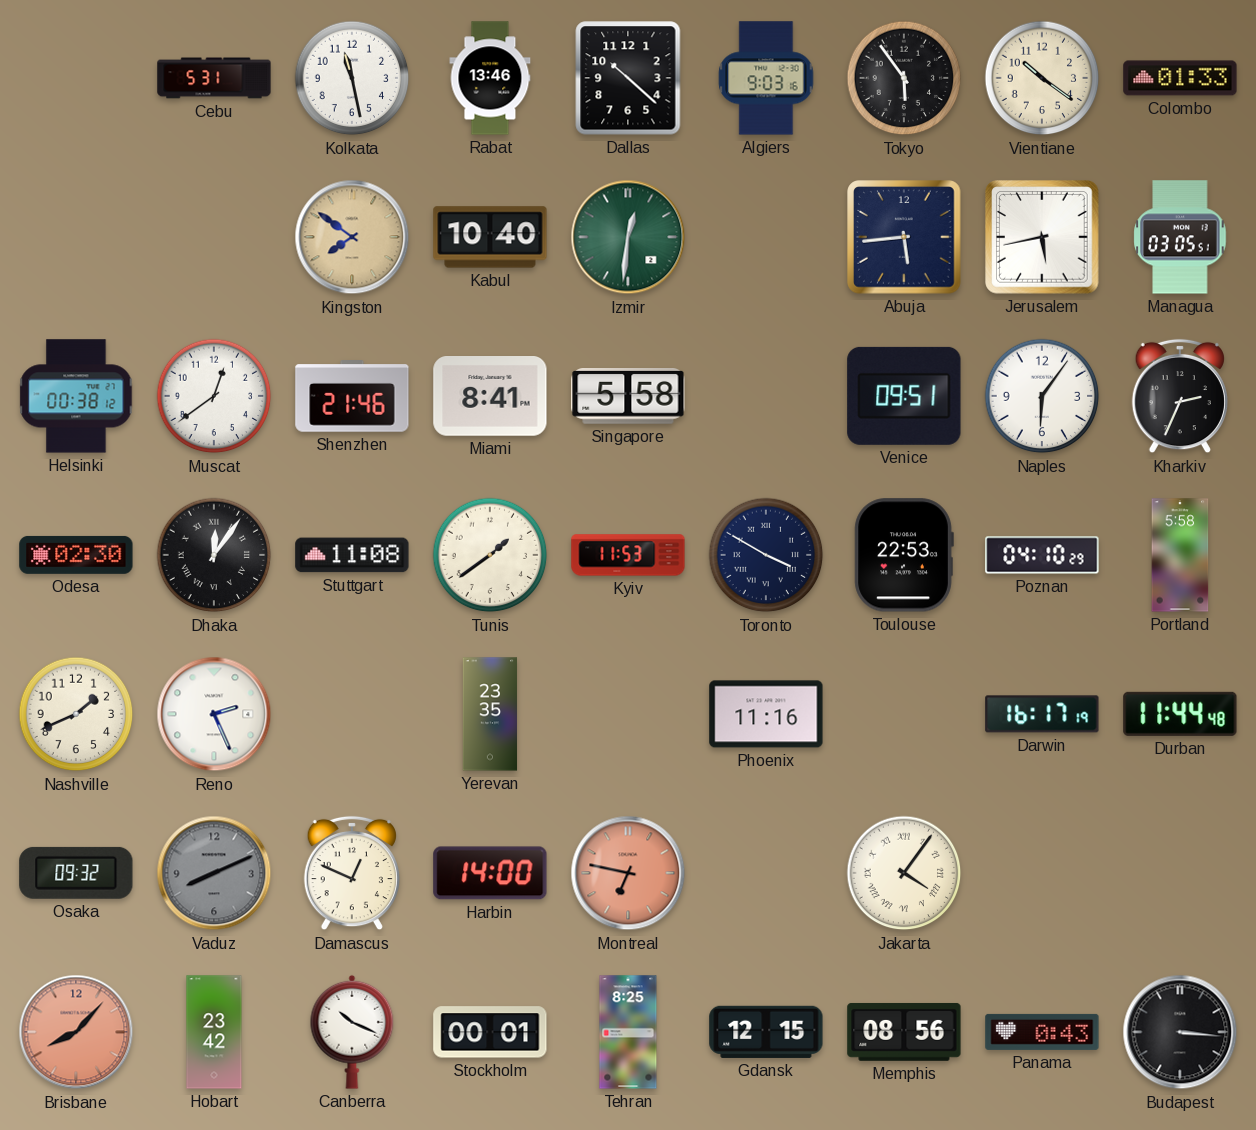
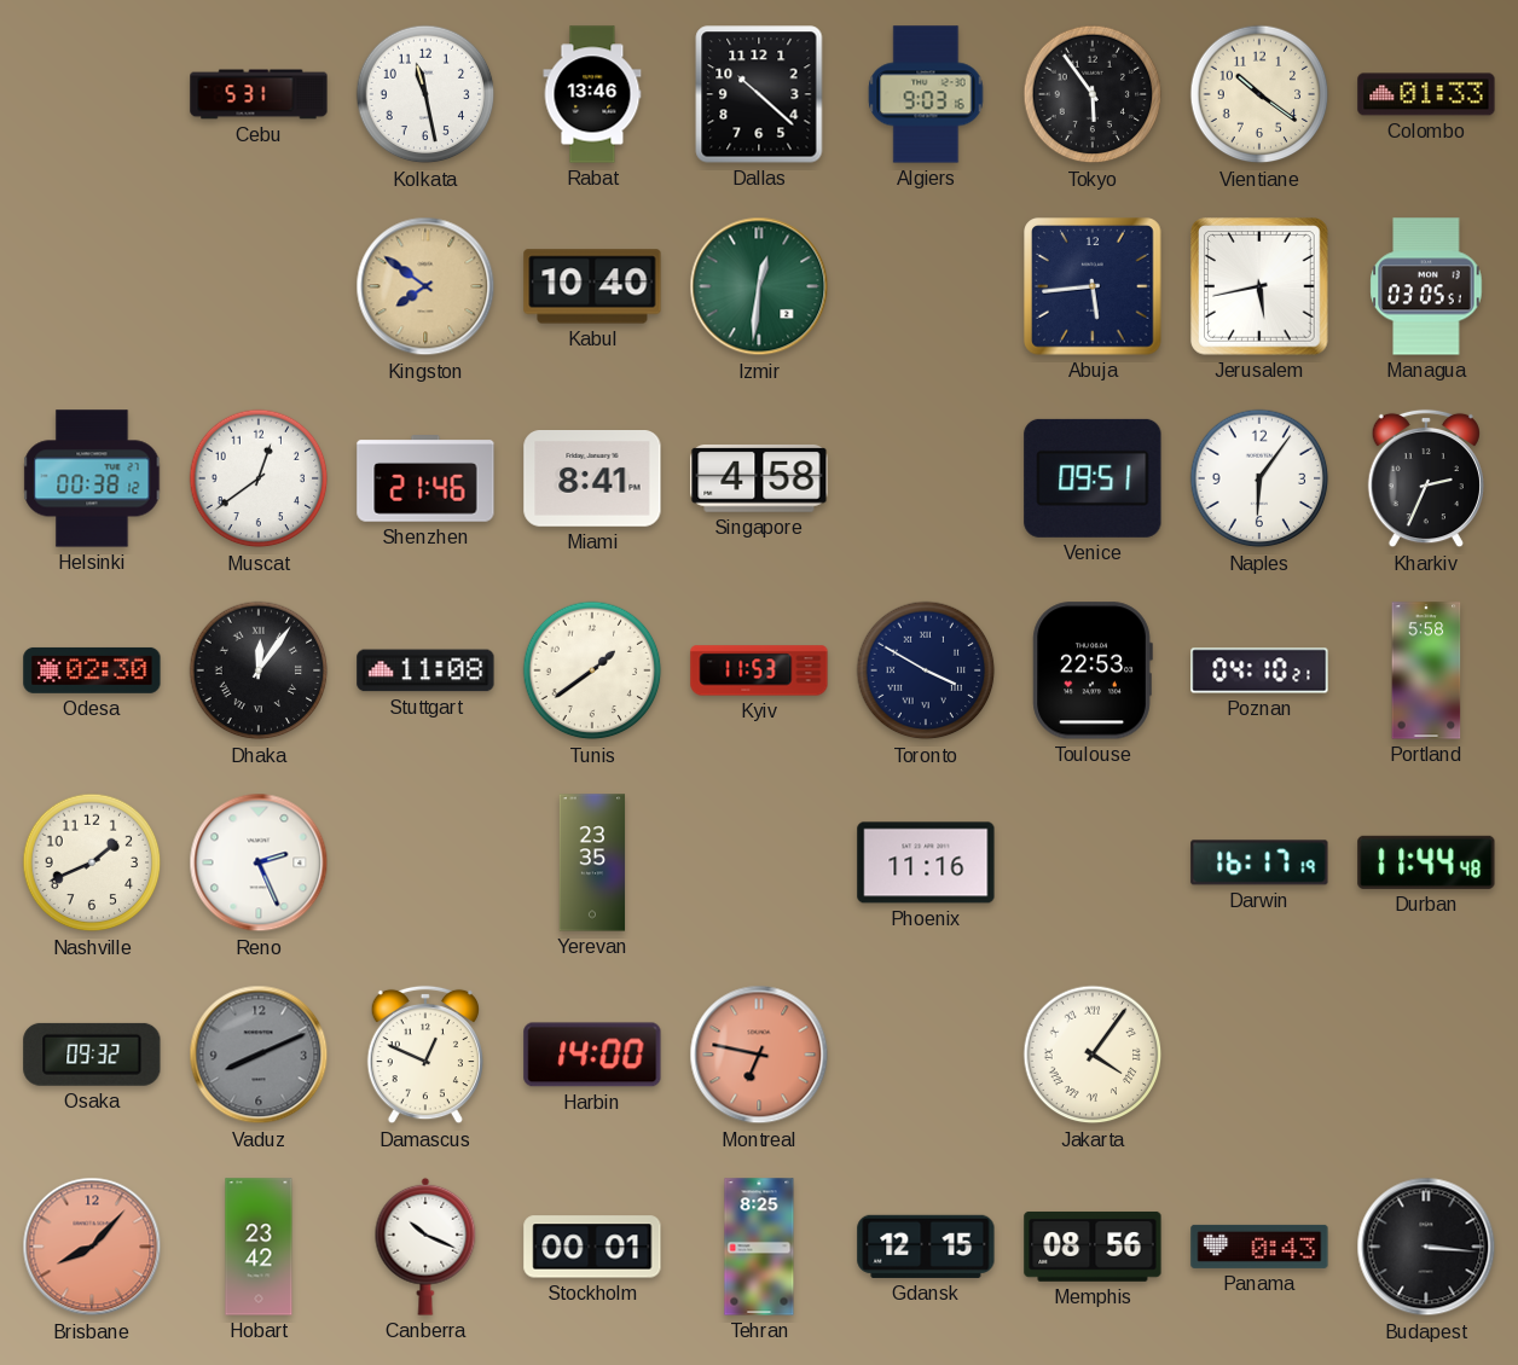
Singapore: 5:58 -> 4:58 (759, 480)
Poznan: 04:10:29 -> 04:10:21 (1259, 670)
